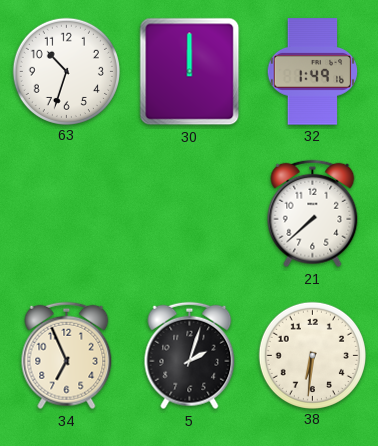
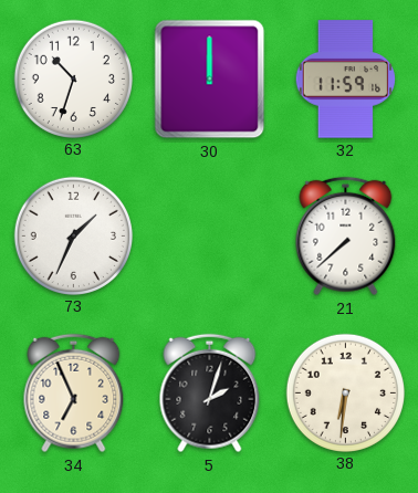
32: 1:49 -> 11:59 (346, 80)
73: none -> 1:34 (73, 235)
